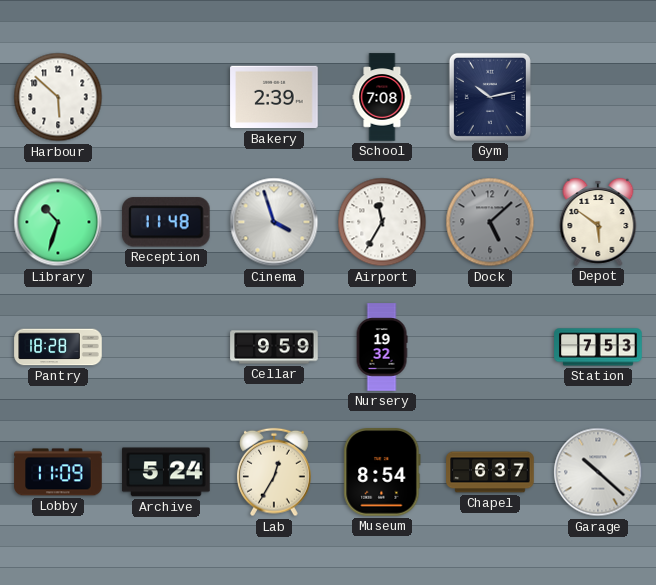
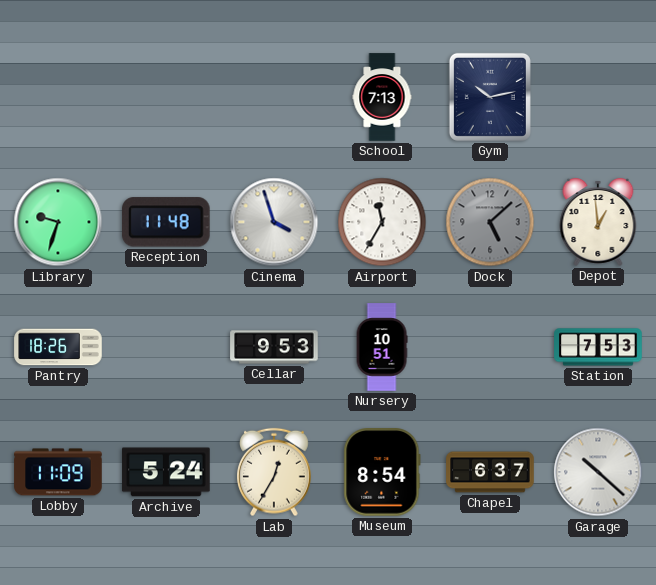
Harbour: 5:52 -> none (58, 97)
Bakery: 2:39 -> none (274, 97)
School: 7:08 -> 7:13 (382, 97)
Library: 10:33 -> 9:33 (58, 222)
Depot: 5:51 -> 12:59 (598, 222)
Pantry: 18:28 -> 18:26 (58, 347)
Cellar: 9:59 -> 9:53 (274, 347)
Nursery: 19:32 -> 10:51 (382, 347)
